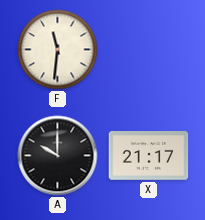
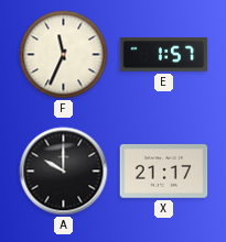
F: 11:31 -> 11:34 (64, 55)
E: none -> 1:57 (164, 55)
